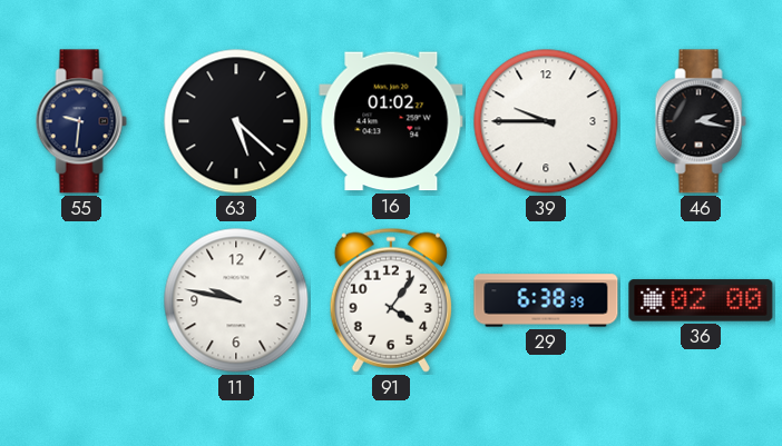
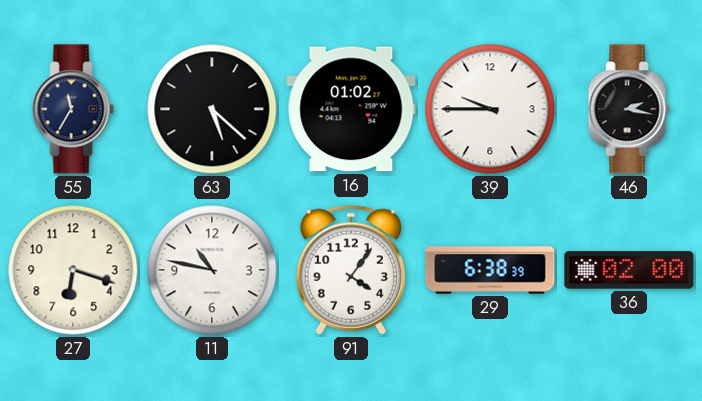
55: 9:31 -> 11:35 (73, 109)
27: none -> 6:18 (73, 270)
11: 9:47 -> 10:47 (212, 270)
